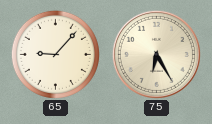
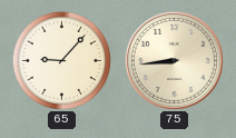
75: 6:25 -> 8:44 (174, 60)
